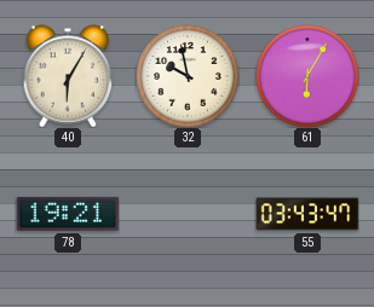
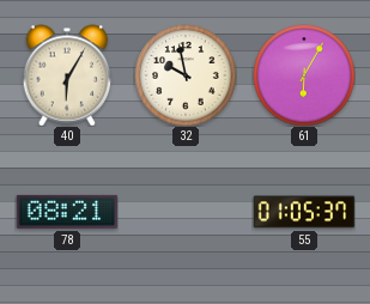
78: 19:21 -> 08:21 (67, 212)
55: 03:43 -> 01:05 (304, 212)
